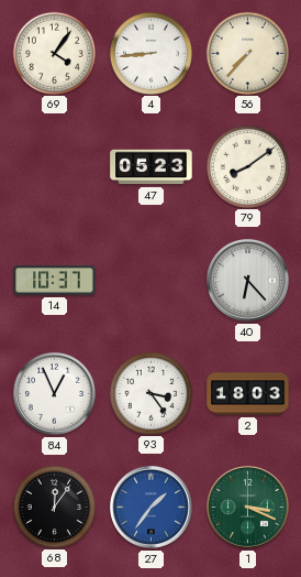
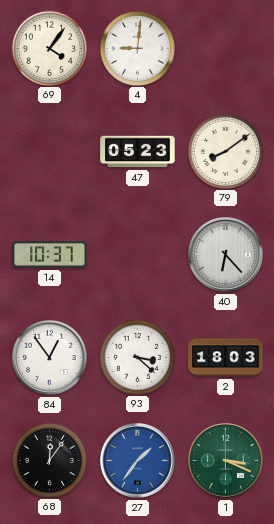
4: 8:44 -> 9:01 (137, 48)
56: 7:37 -> none (247, 53)
84: 12:56 -> 12:54 (50, 358)
93: 3:24 -> 3:22 (137, 357)
